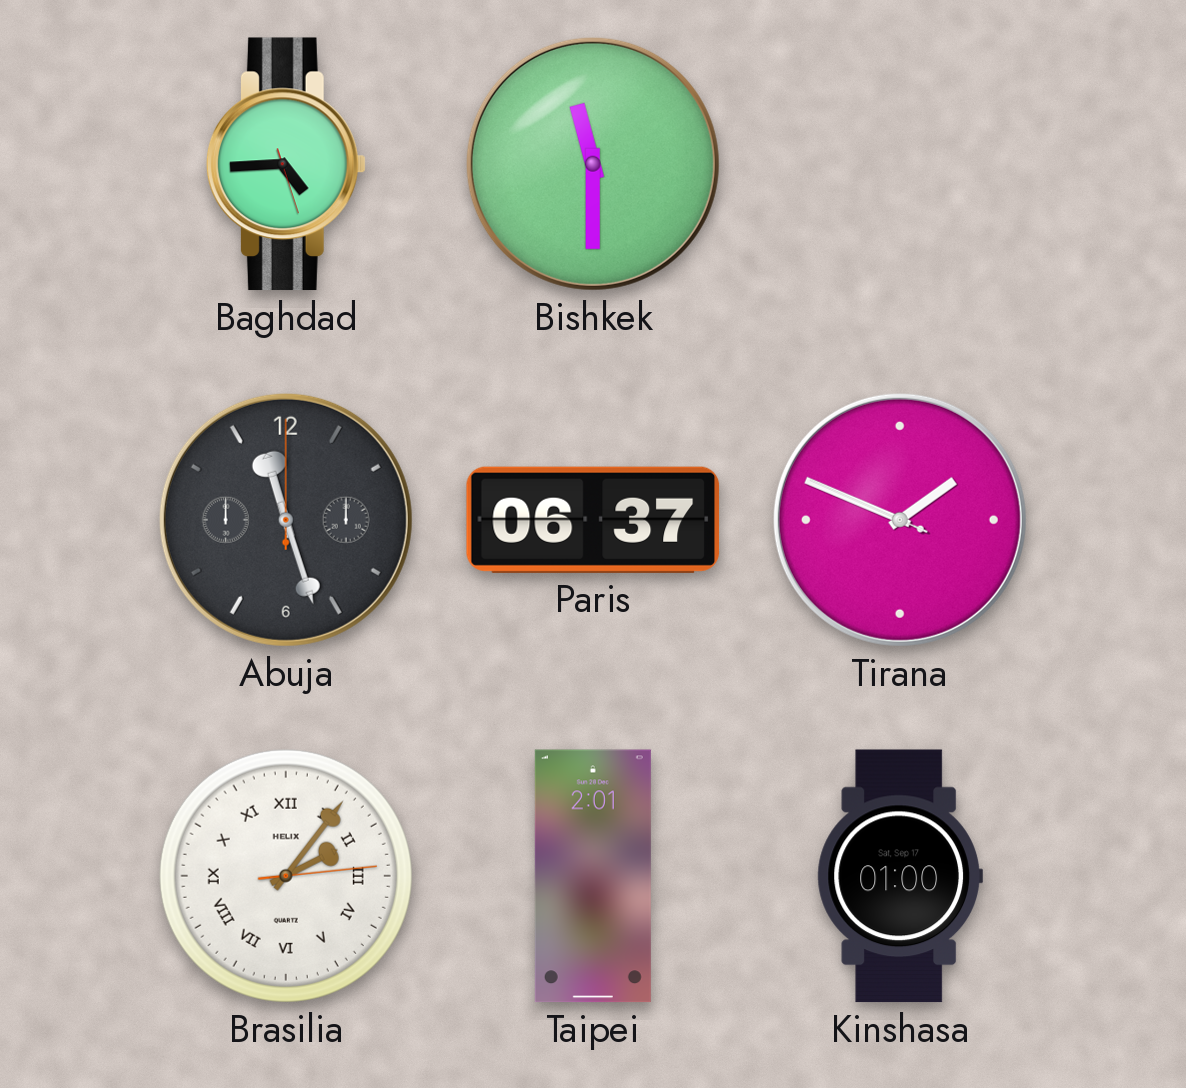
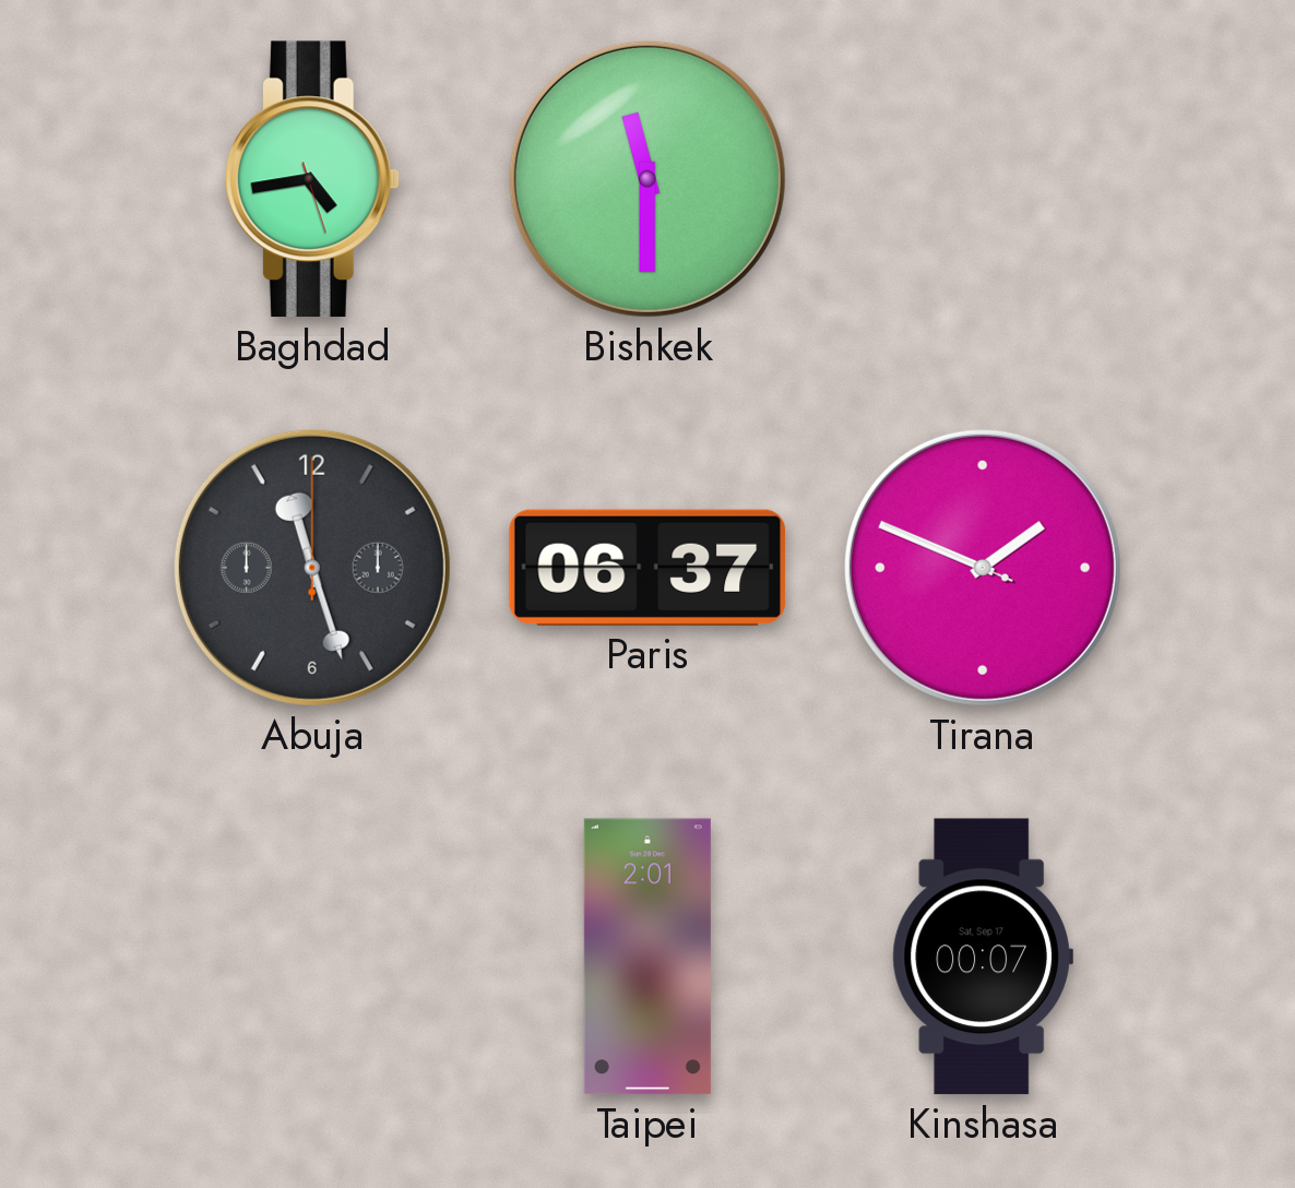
Baghdad: 4:44 -> 4:43 (312, 179)
Brasilia: 2:06 -> none (286, 876)
Kinshasa: 01:00 -> 00:07 (983, 957)
